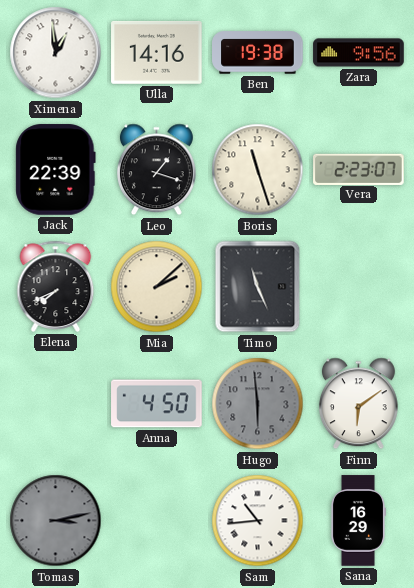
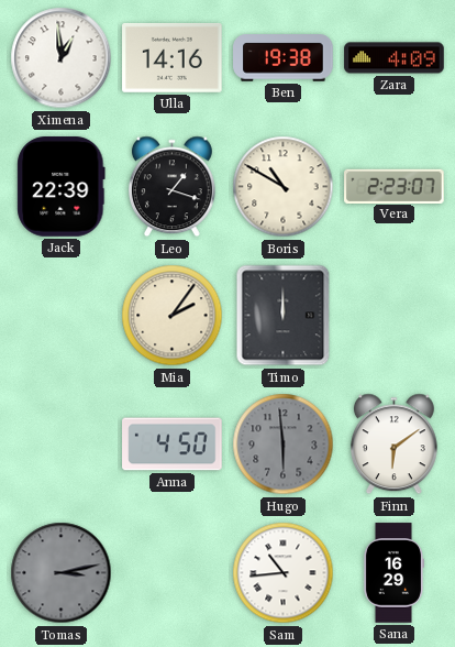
Zara: 9:56 -> 4:09 (395, 58)
Boris: 11:27 -> 10:50 (284, 187)
Elena: 7:41 -> none (56, 286)
Mia: 2:08 -> 2:06 (173, 316)
Timo: 11:26 -> 12:00 (284, 316)
